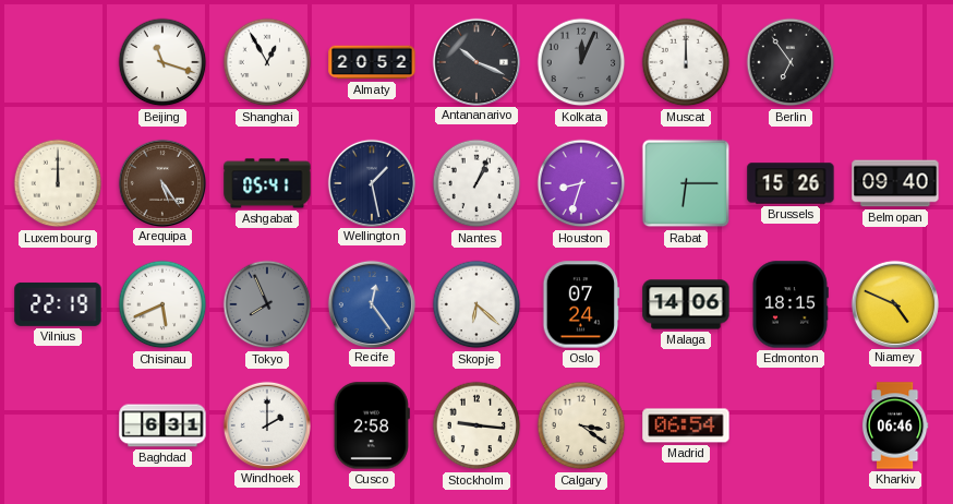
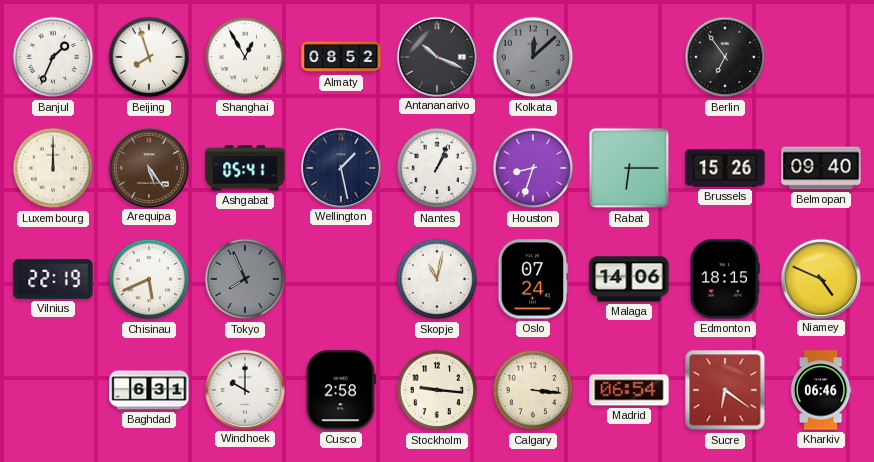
Banjul: none -> 1:34 (53, 57)
Beijing: 11:18 -> 7:57 (149, 57)
Almaty: 20:52 -> 08:52 (341, 57)
Kolkata: 12:04 -> 12:08 (533, 57)
Muscat: 12:00 -> none (686, 62)
Recife: 12:24 -> none (371, 303)
Skopje: 6:22 -> 11:02 (437, 279)
Windhoek: 2:00 -> 10:00 (244, 389)
Calgary: 3:21 -> 3:16 (533, 390)
Sucre: none -> 6:21 (725, 390)
